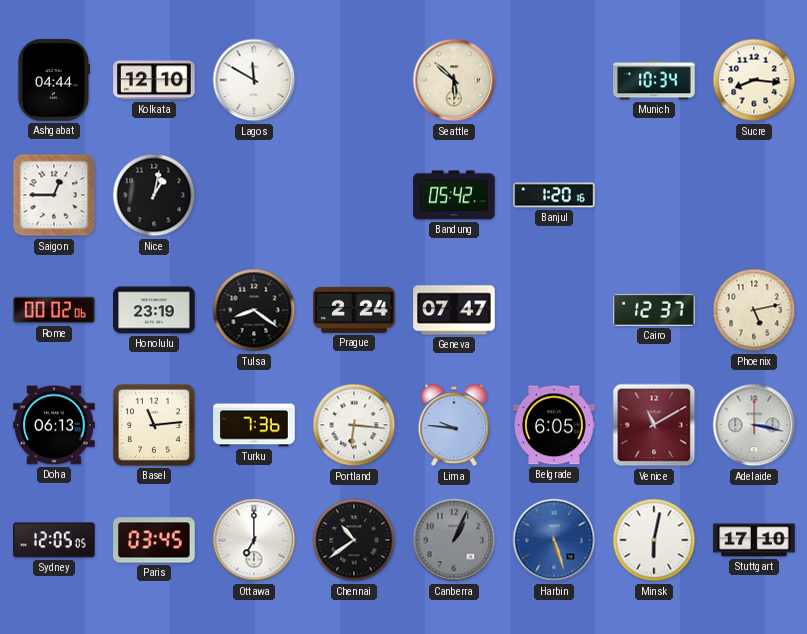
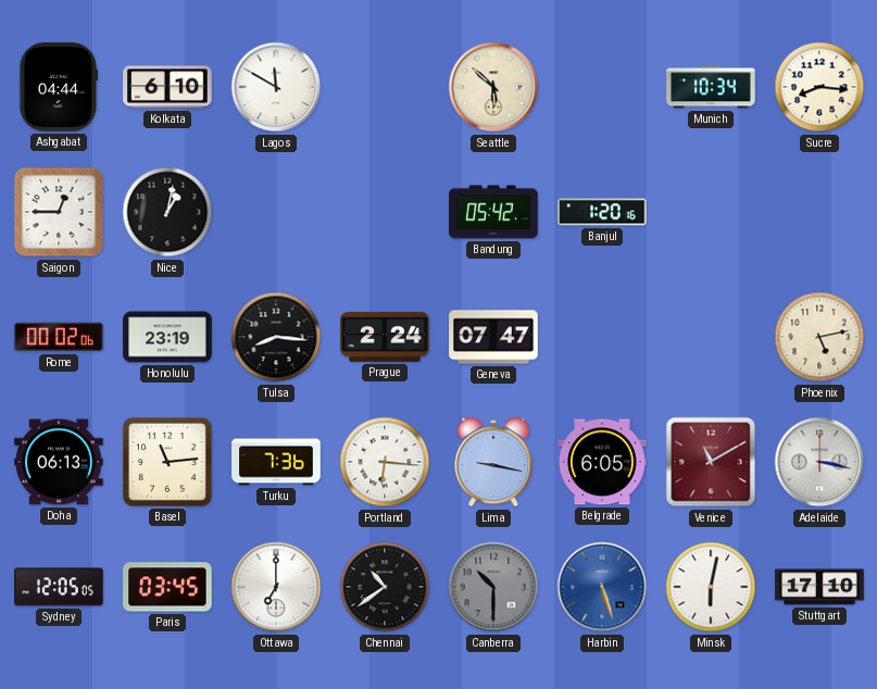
Kolkata: 12:10 -> 6:10 (167, 87)
Tulsa: 8:21 -> 8:16 (276, 337)
Cairo: 12:37 -> none (654, 310)
Lima: 9:46 -> 9:17 (493, 462)
Canberra: 1:04 -> 10:30 (493, 587)
